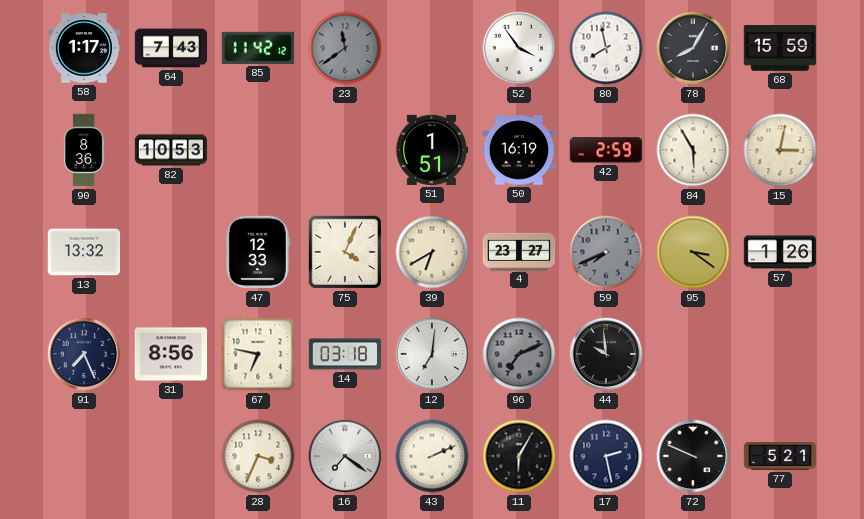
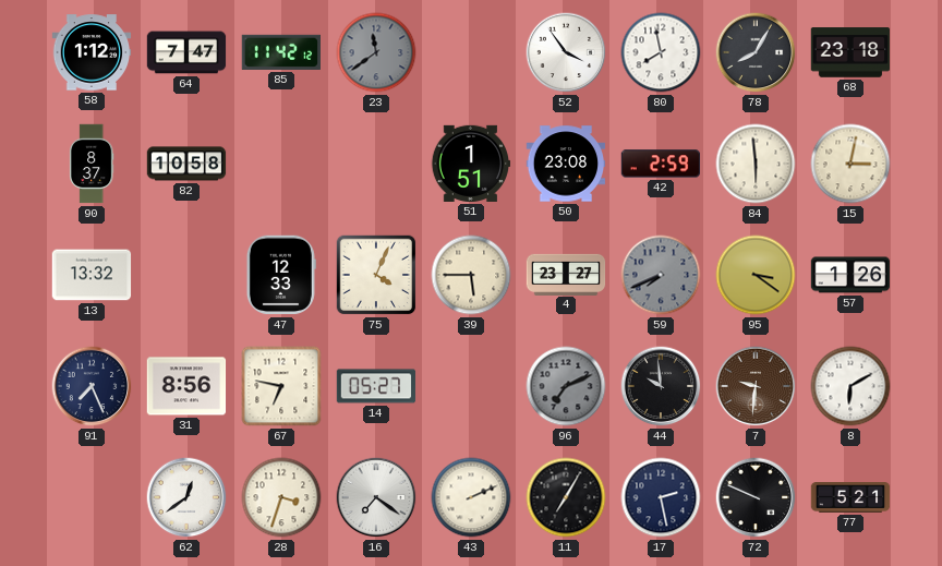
58: 1:17 -> 1:12 (92, 52)
64: 7:43 -> 7:47 (186, 52)
68: 15:59 -> 23:18 (850, 52)
90: 8:36 -> 8:37 (92, 164)
82: 10:53 -> 10:58 (186, 164)
50: 16:19 -> 23:08 (566, 164)
84: 5:55 -> 5:59 (756, 164)
39: 6:40 -> 5:45 (471, 275)
14: 03:18 -> 05:27 (376, 386)
12: 7:01 -> none (432, 354)
7: none -> 9:31 (756, 386)
8: none -> 6:10 (850, 386)
62: none -> 12:39 (186, 497)
28: 3:34 -> 3:33 (281, 497)
11: 6:05 -> 7:05 (566, 497)
